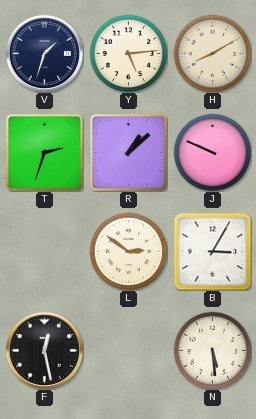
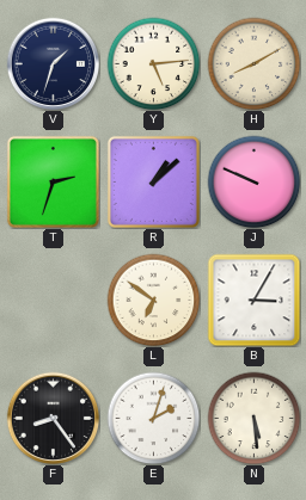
L: 2:51 -> 6:51 (153, 300)
F: 12:28 -> 8:24 (53, 418)
E: none -> 2:03 (153, 418)
